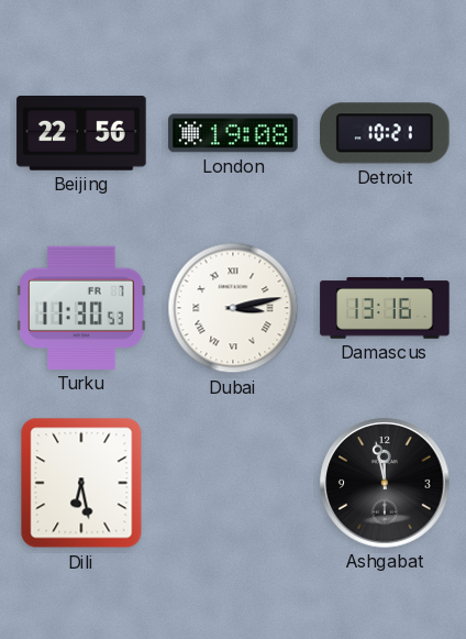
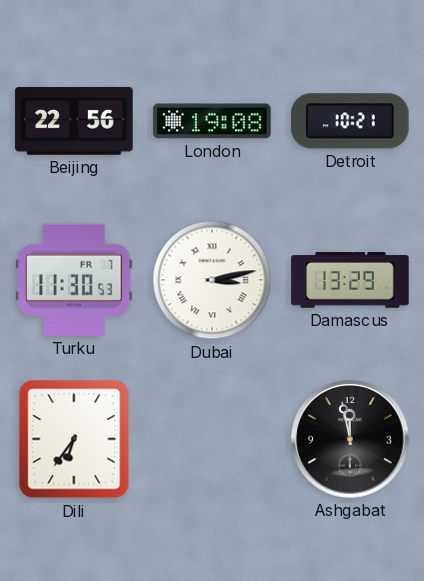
Damascus: 13:16 -> 13:29 (350, 280)
Dili: 6:28 -> 6:36 (74, 439)
